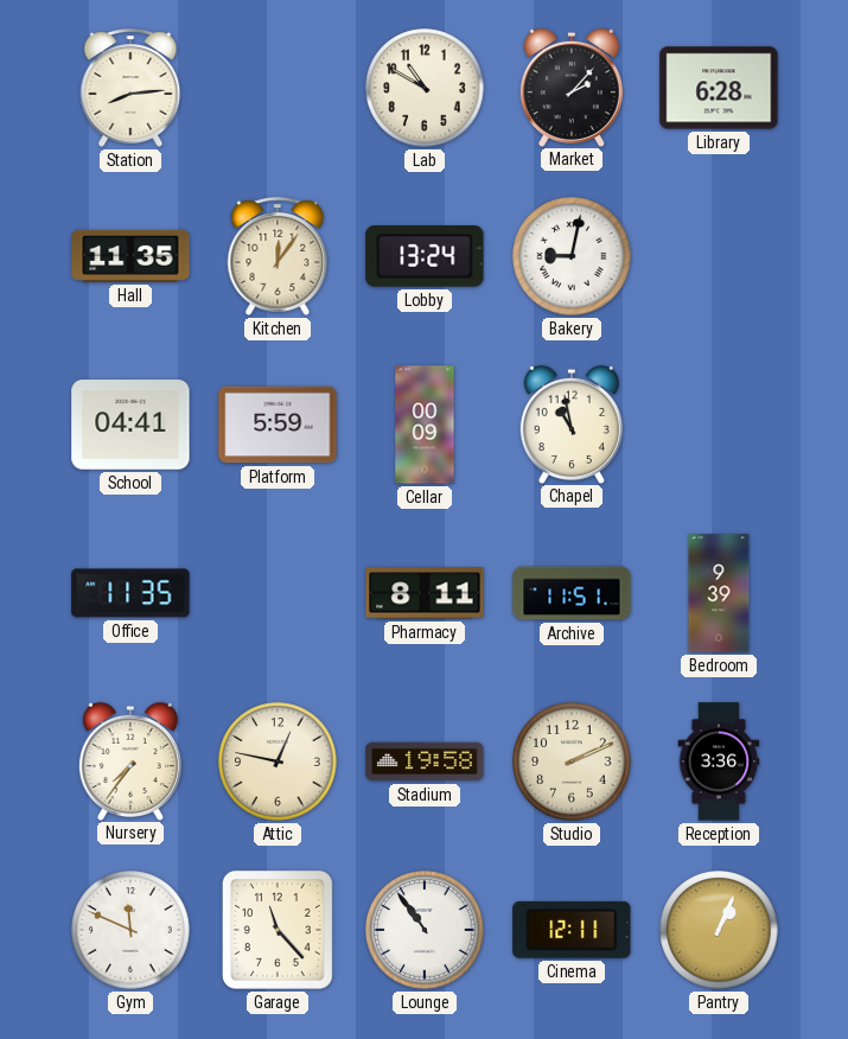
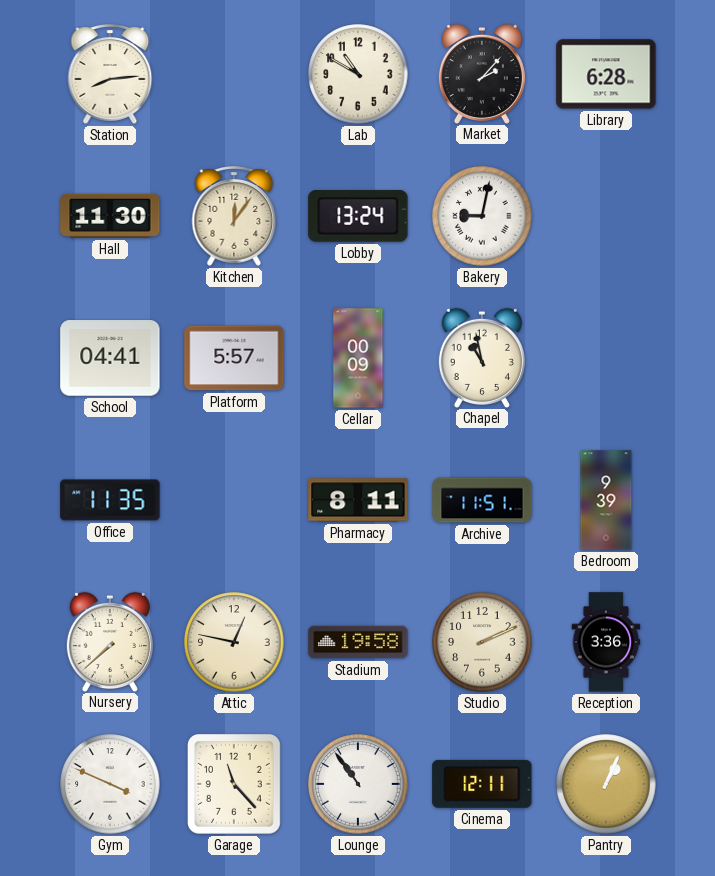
Hall: 11:35 -> 11:30 (110, 216)
Platform: 5:59 -> 5:57 (234, 358)
Nursery: 7:36 -> 7:38 (110, 641)
Gym: 11:49 -> 3:49 (110, 784)
